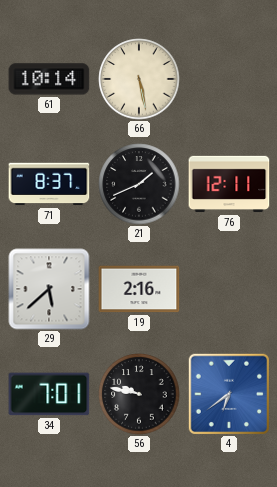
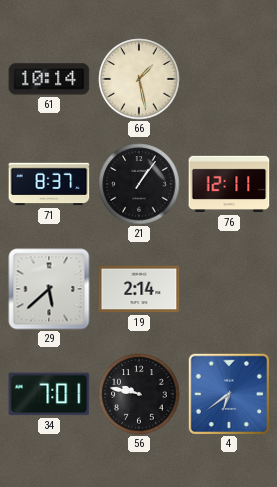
66: 5:28 -> 1:28 (139, 79)
21: 1:41 -> 1:06 (139, 184)
19: 2:16 -> 2:14 (139, 289)
